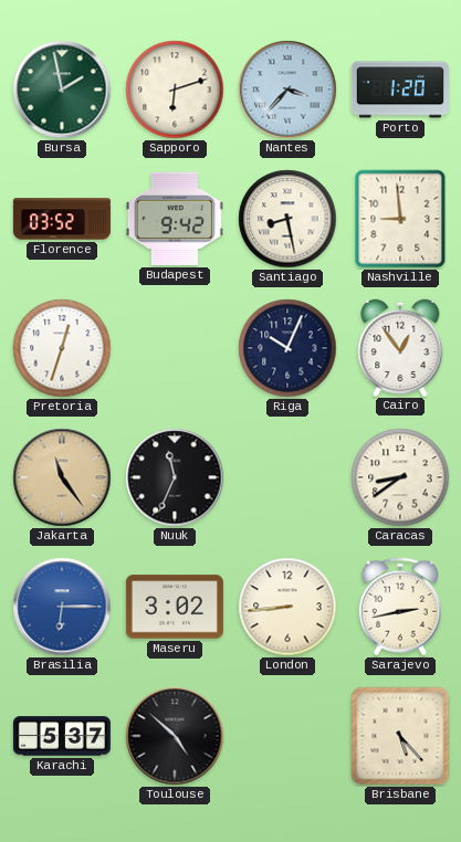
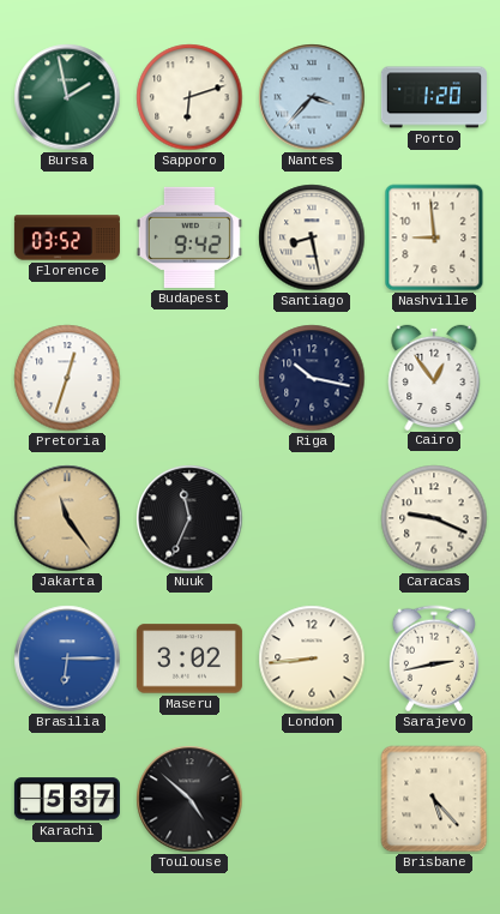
Riga: 10:04 -> 10:17 (312, 378)
Caracas: 8:39 -> 9:19 (434, 518)
